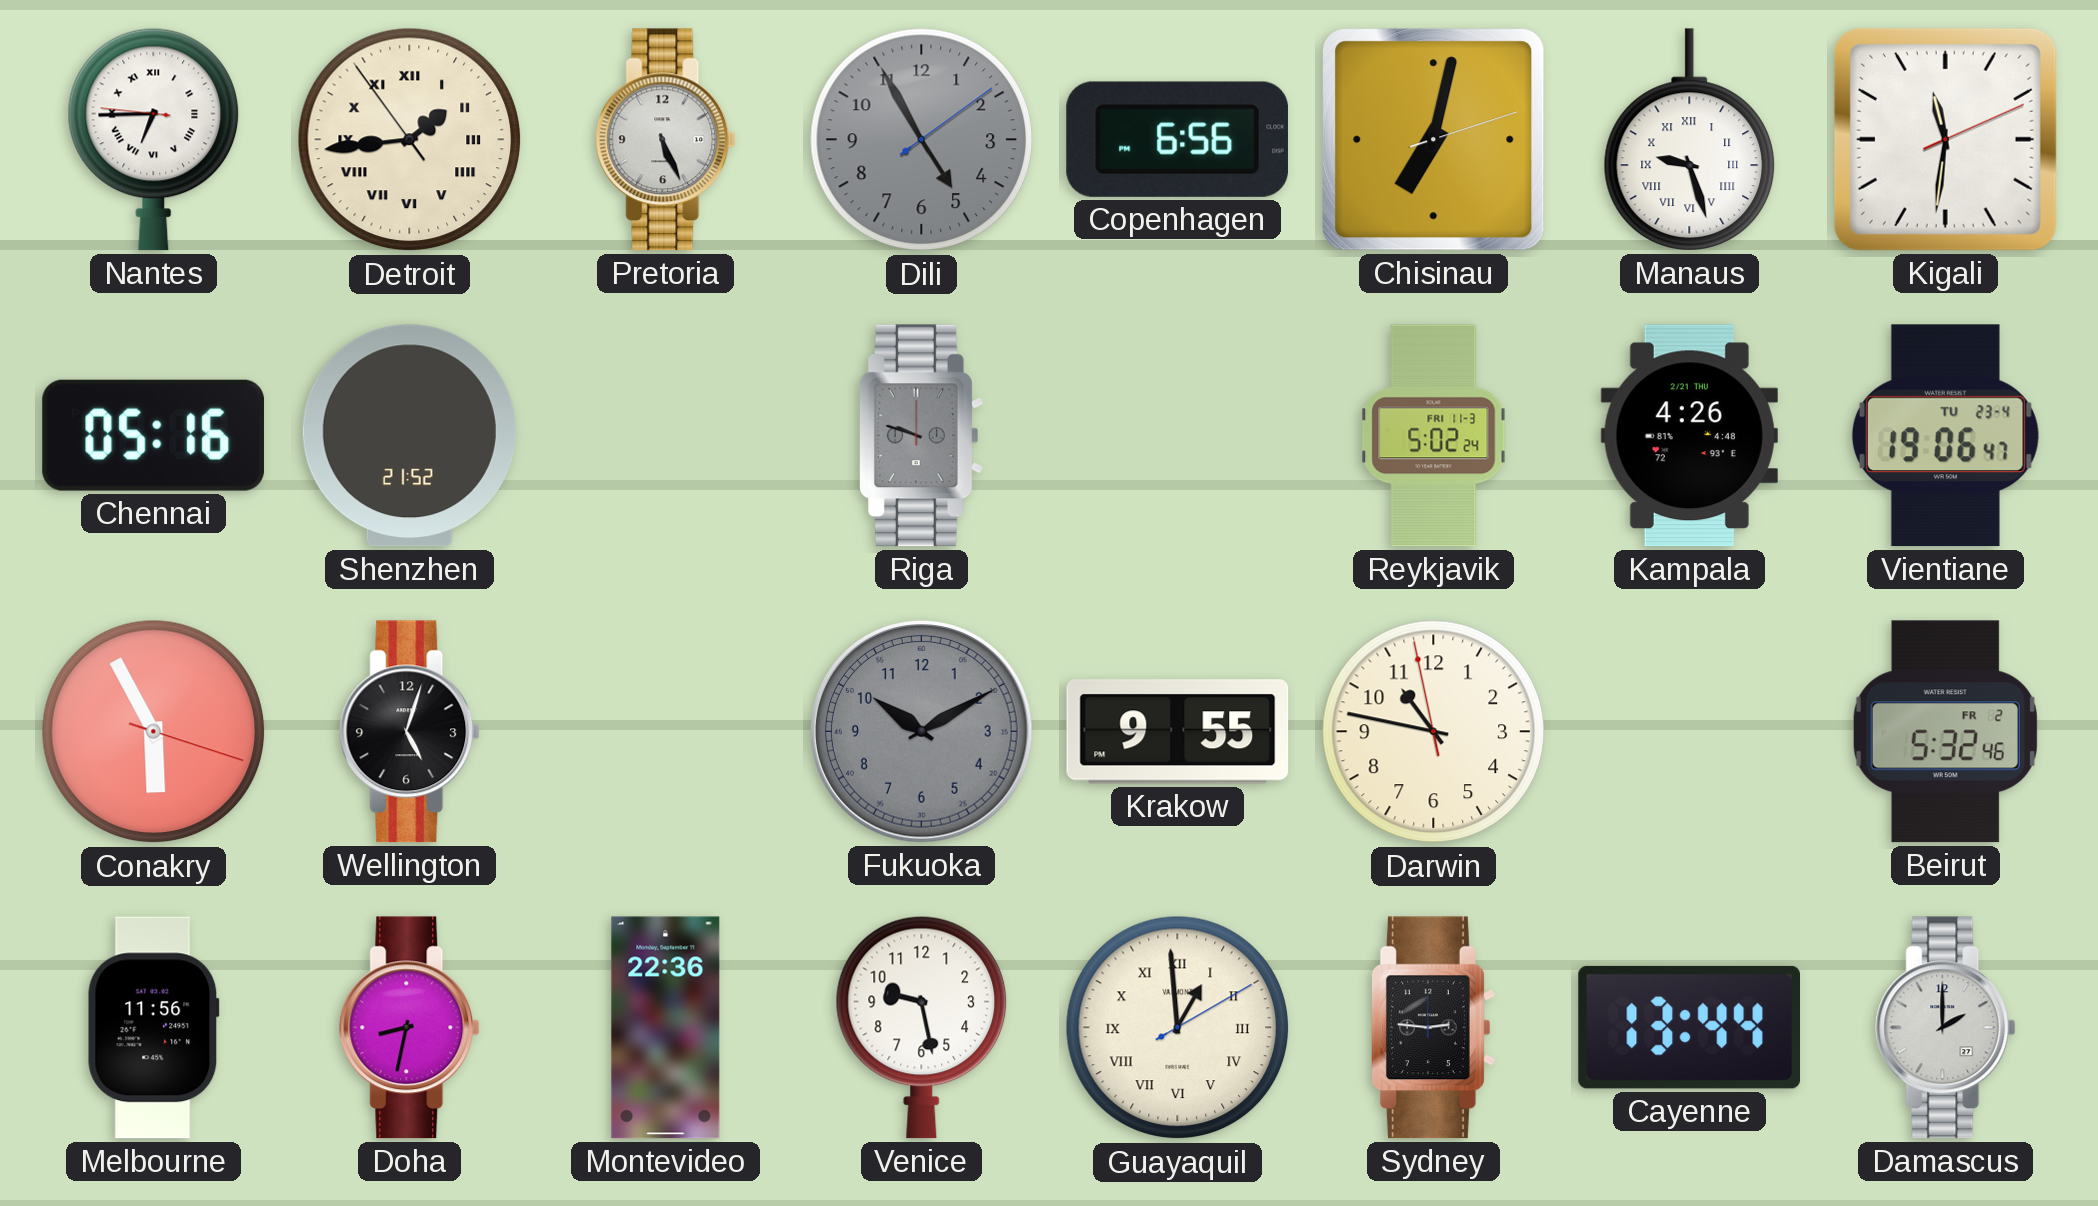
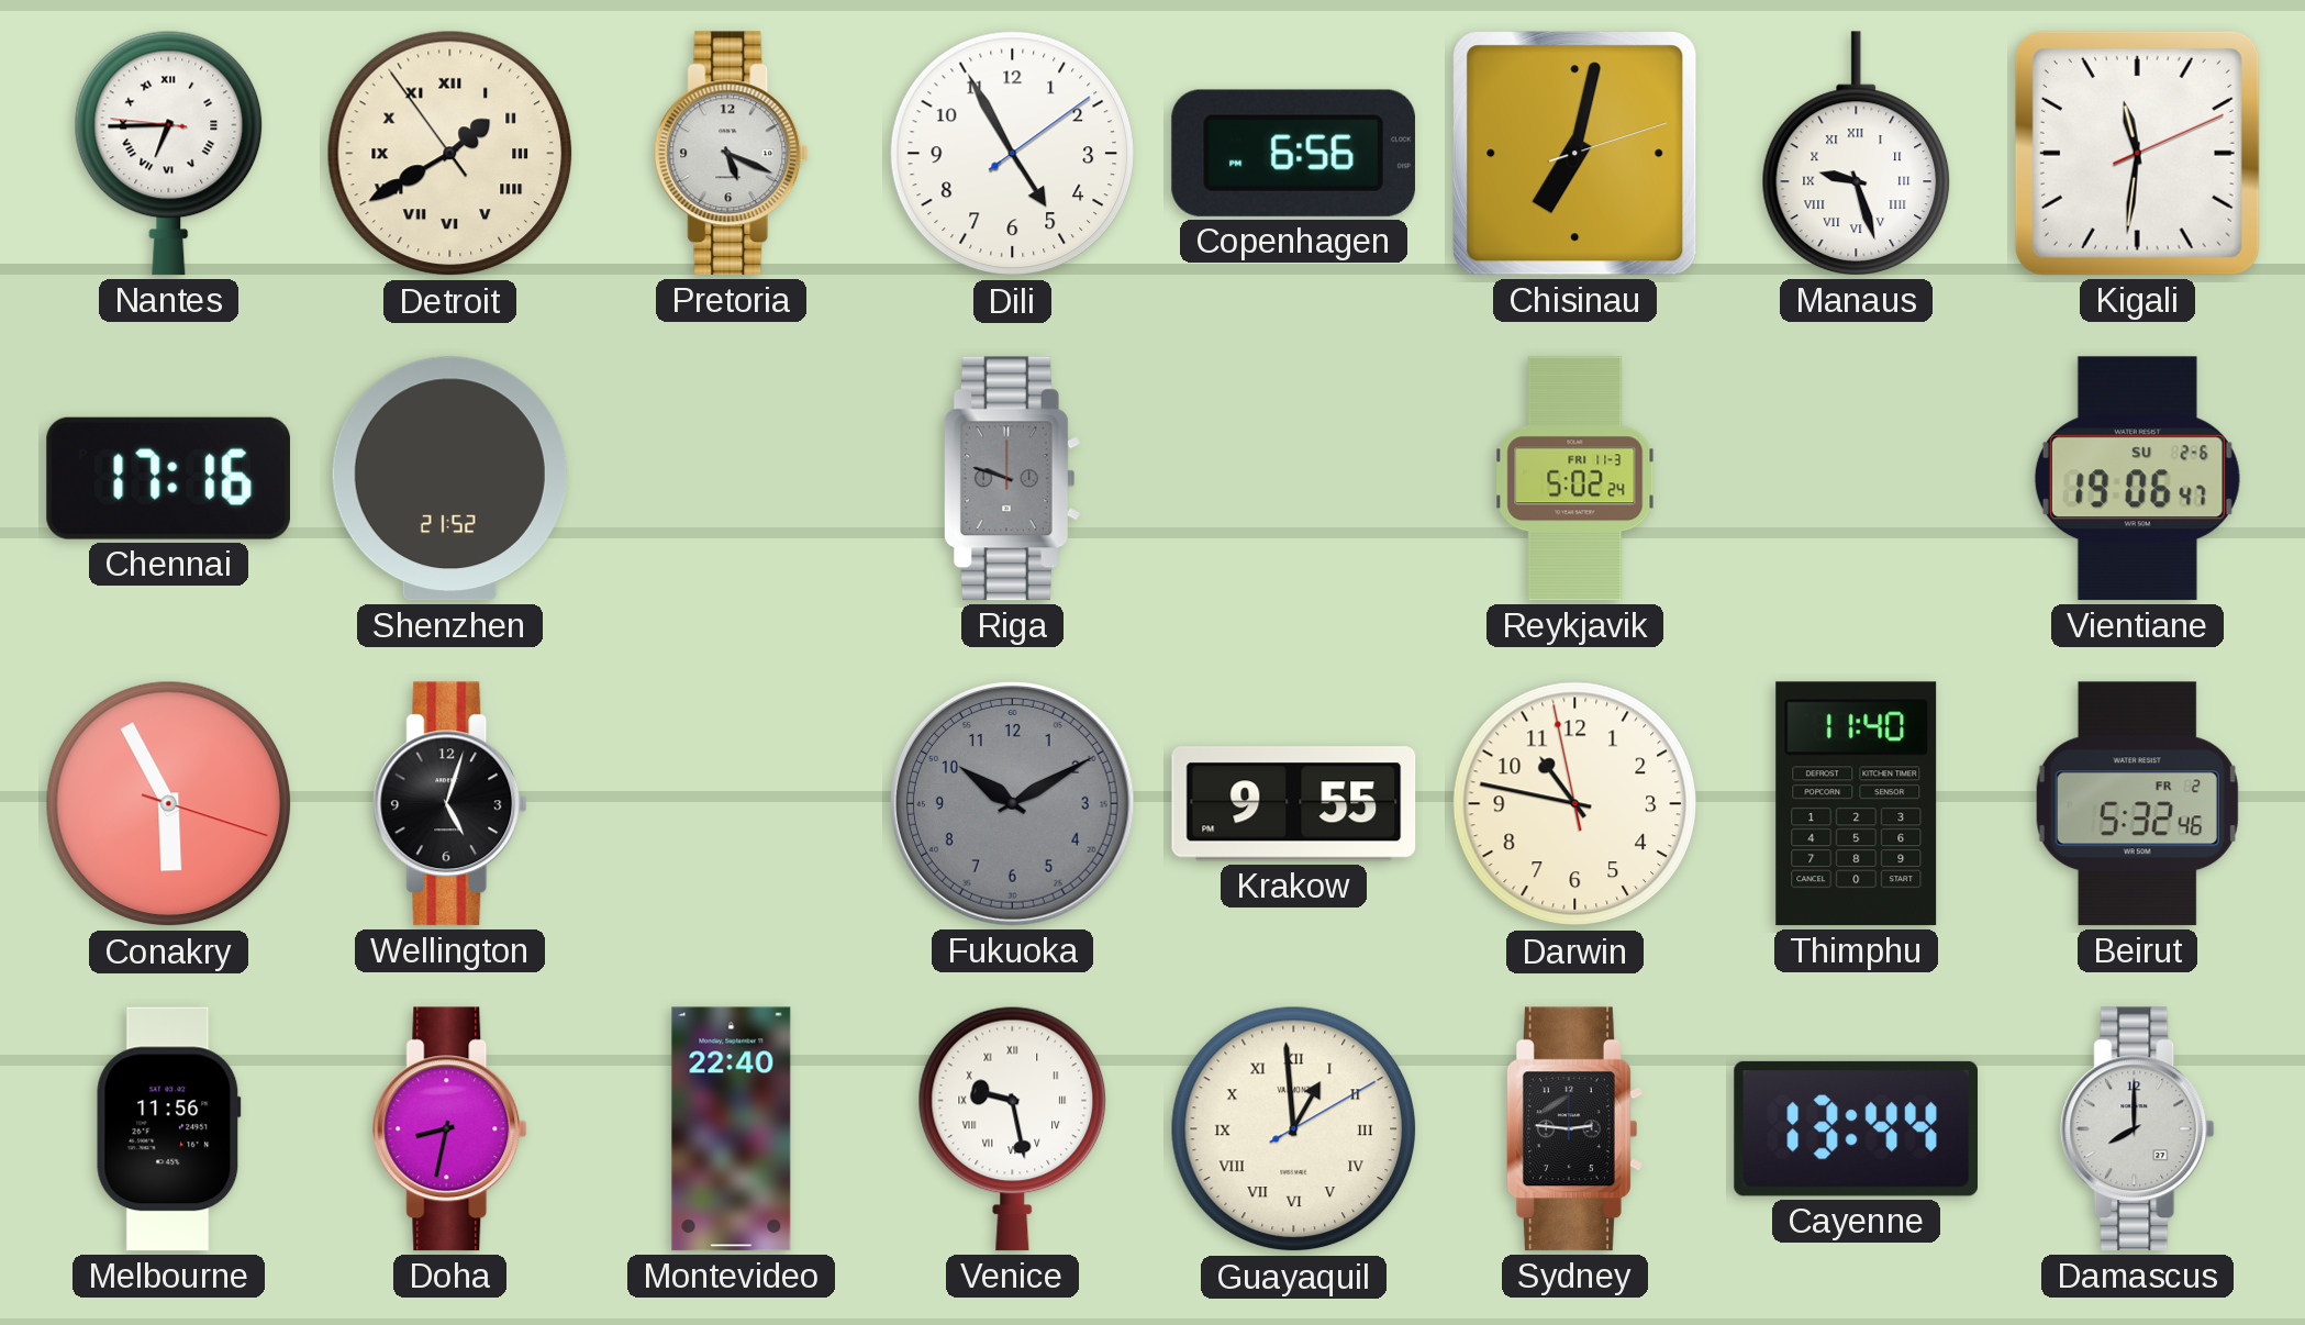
Detroit: 1:43 -> 1:39 (450, 154)
Pretoria: 5:26 -> 5:19 (732, 154)
Dili dial: grey -> white (1013, 154)
Chennai: 05:16 -> 17:16 (168, 478)
Kampala: 4:26 -> none (1689, 436)
Vientiane date: TU 23-4 -> SU 2-6 (2137, 479)
Thimphu: none -> 11:40 (1857, 804)
Montevideo: 22:36 -> 22:40 (732, 1129)
Venice numerals: Arabic -> Roman (1013, 1128)
Damascus: 2:00 -> 8:00 (2138, 1129)
